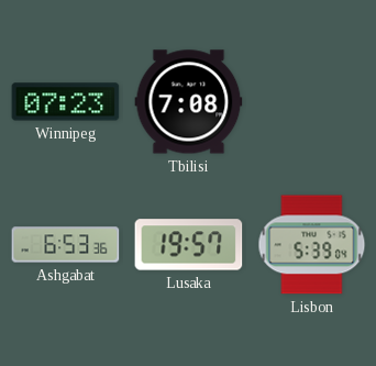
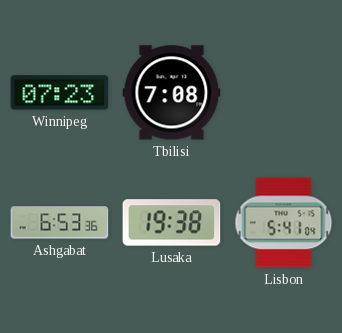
Lusaka: 19:57 -> 19:38 (172, 223)
Lisbon: 5:39 -> 5:41 (284, 223)
